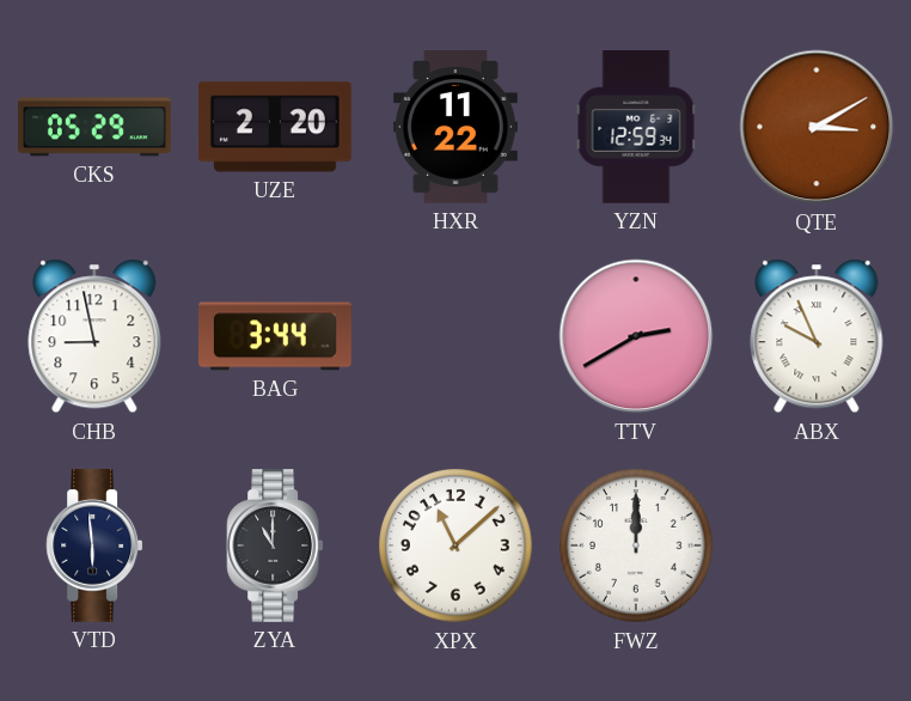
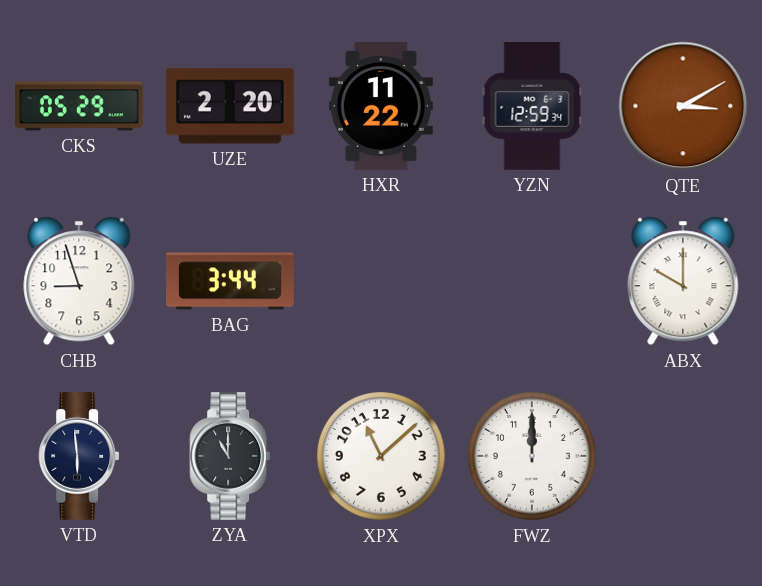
CHB: 8:58 -> 8:57 (79, 281)
TTV: 2:40 -> none (636, 336)
ABX: 9:56 -> 10:00 (683, 281)
